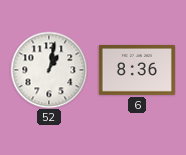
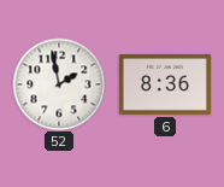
52: 1:02 -> 1:58 (59, 84)
